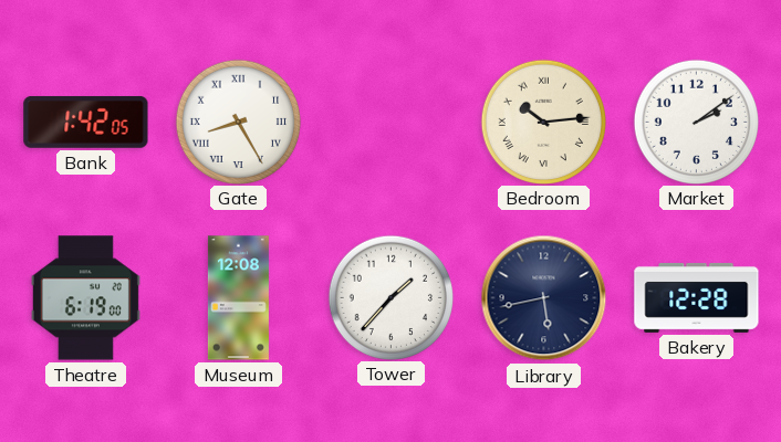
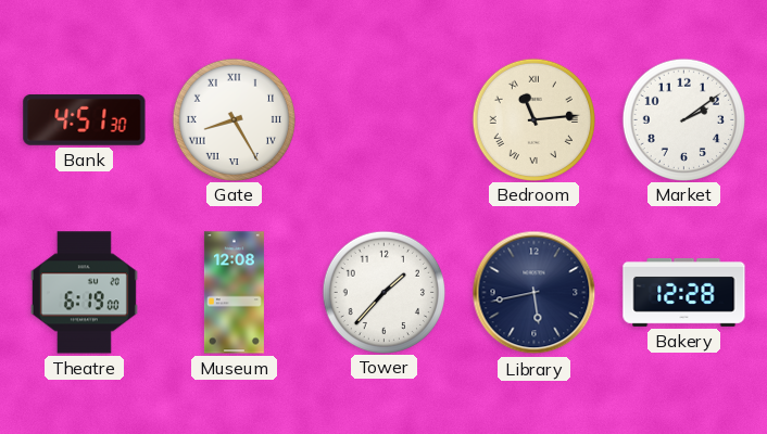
Bank: 1:42 -> 4:51 (85, 119)
Bedroom: 10:14 -> 11:14 (533, 119)
